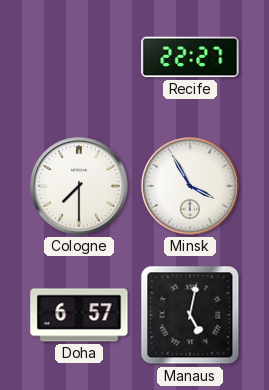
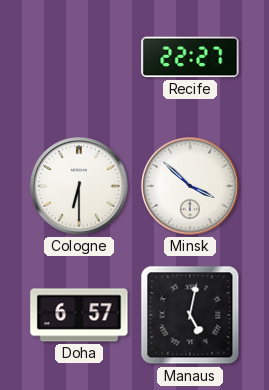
Cologne: 7:30 -> 6:30 (79, 186)
Minsk: 3:55 -> 3:52 (190, 186)
